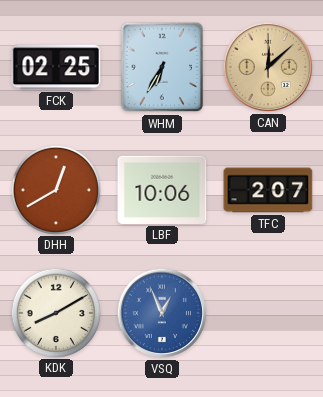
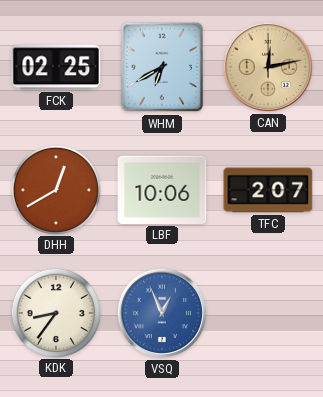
WHM: 6:35 -> 6:40 (162, 67)
CAN: 12:08 -> 12:13 (268, 67)
KDK: 8:10 -> 8:36 (55, 312)
